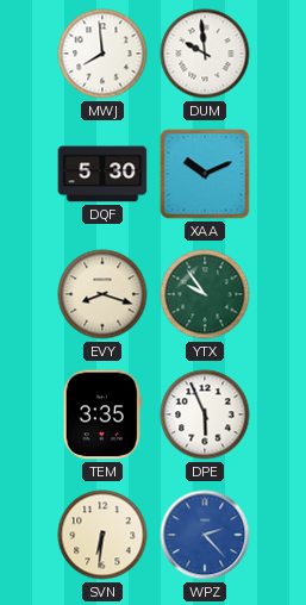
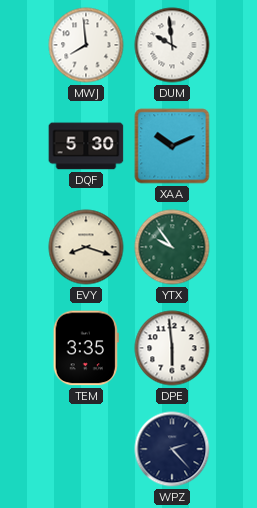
DPE: 5:56 -> 5:59 (172, 348)
SVN: 6:31 -> none (102, 535)
WPZ dial: blue -> navy (172, 449)
